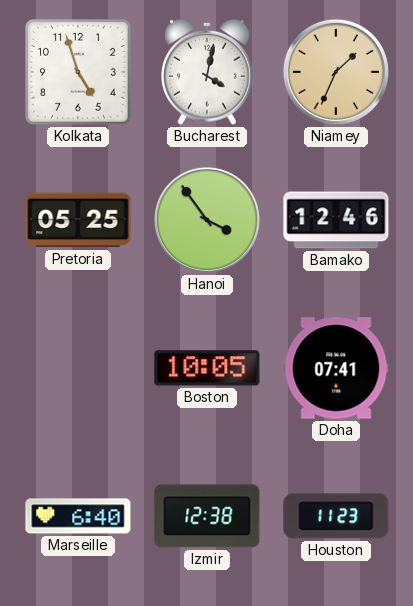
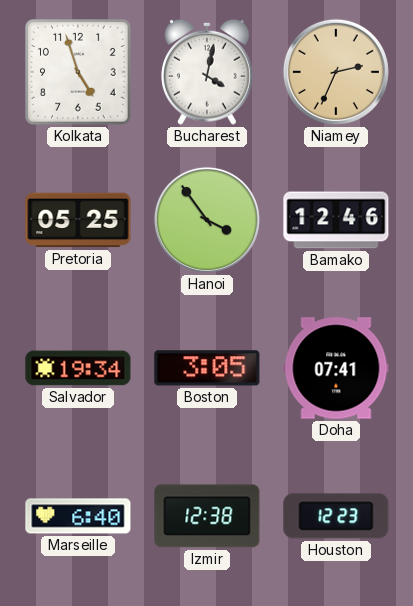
Niamey: 1:34 -> 2:34 (336, 72)
Salvador: none -> 19:34 (78, 368)
Boston: 10:05 -> 3:05 (207, 368)
Houston: 11:23 -> 12:23 (336, 516)
